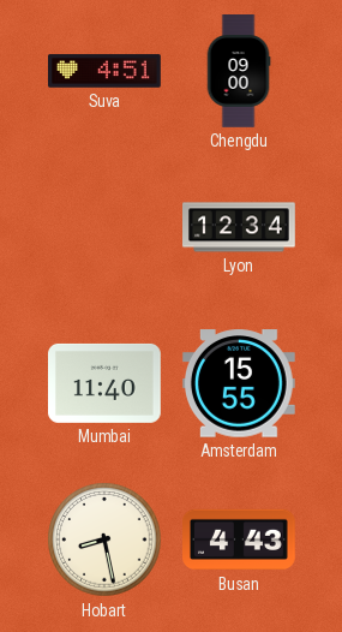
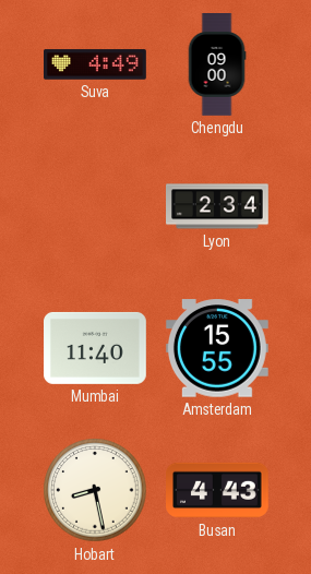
Suva: 4:51 -> 4:49 (96, 64)
Lyon: 12:34 -> 2:34 (218, 206)
